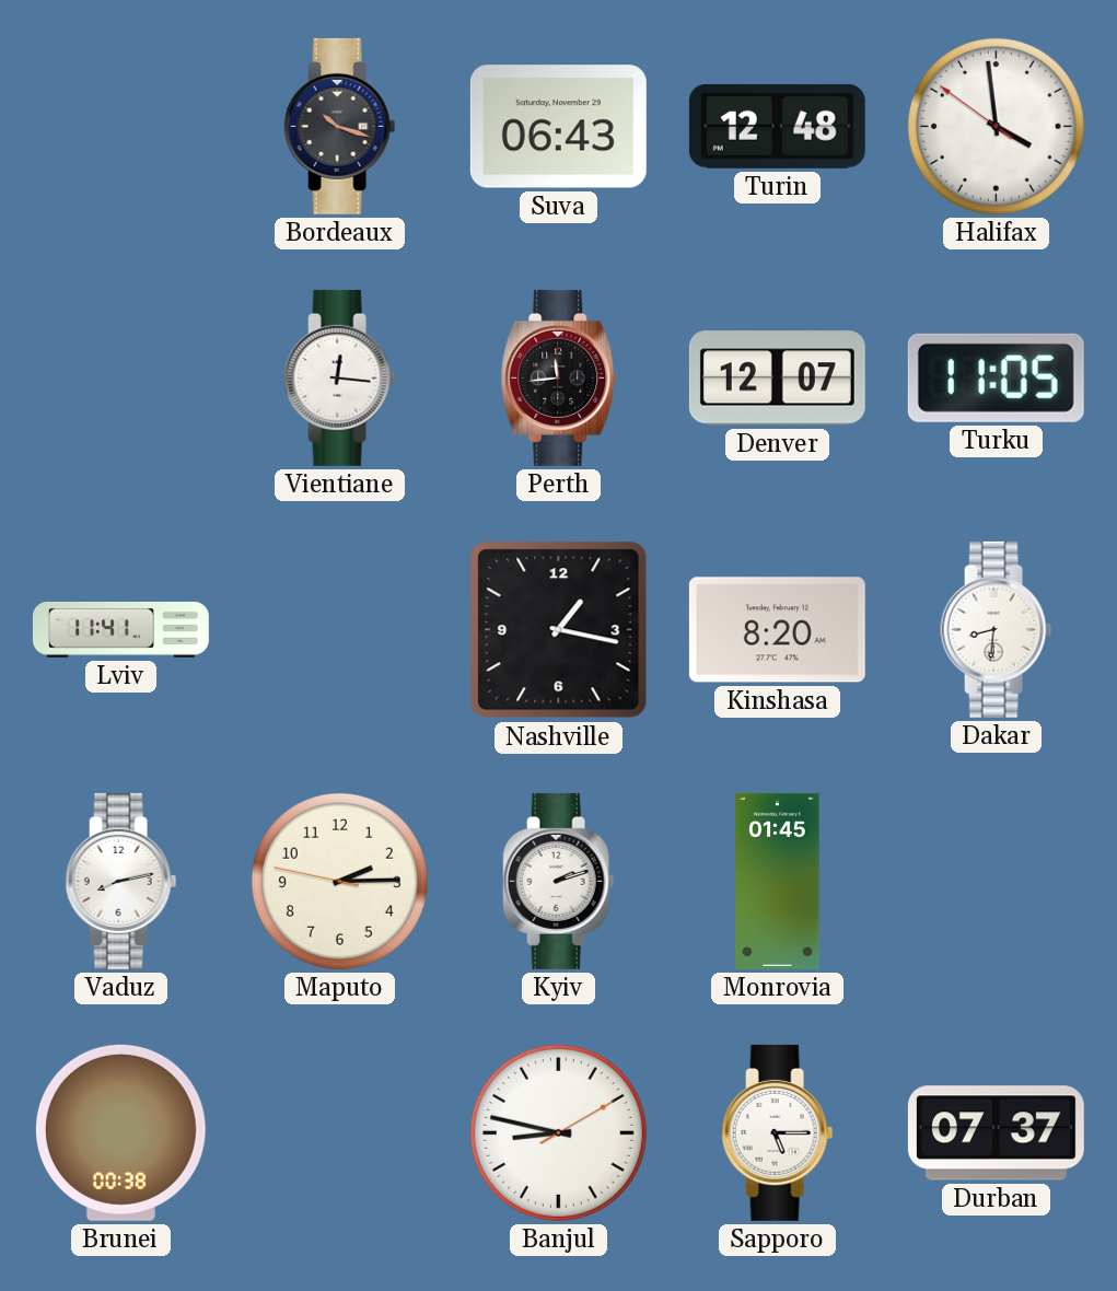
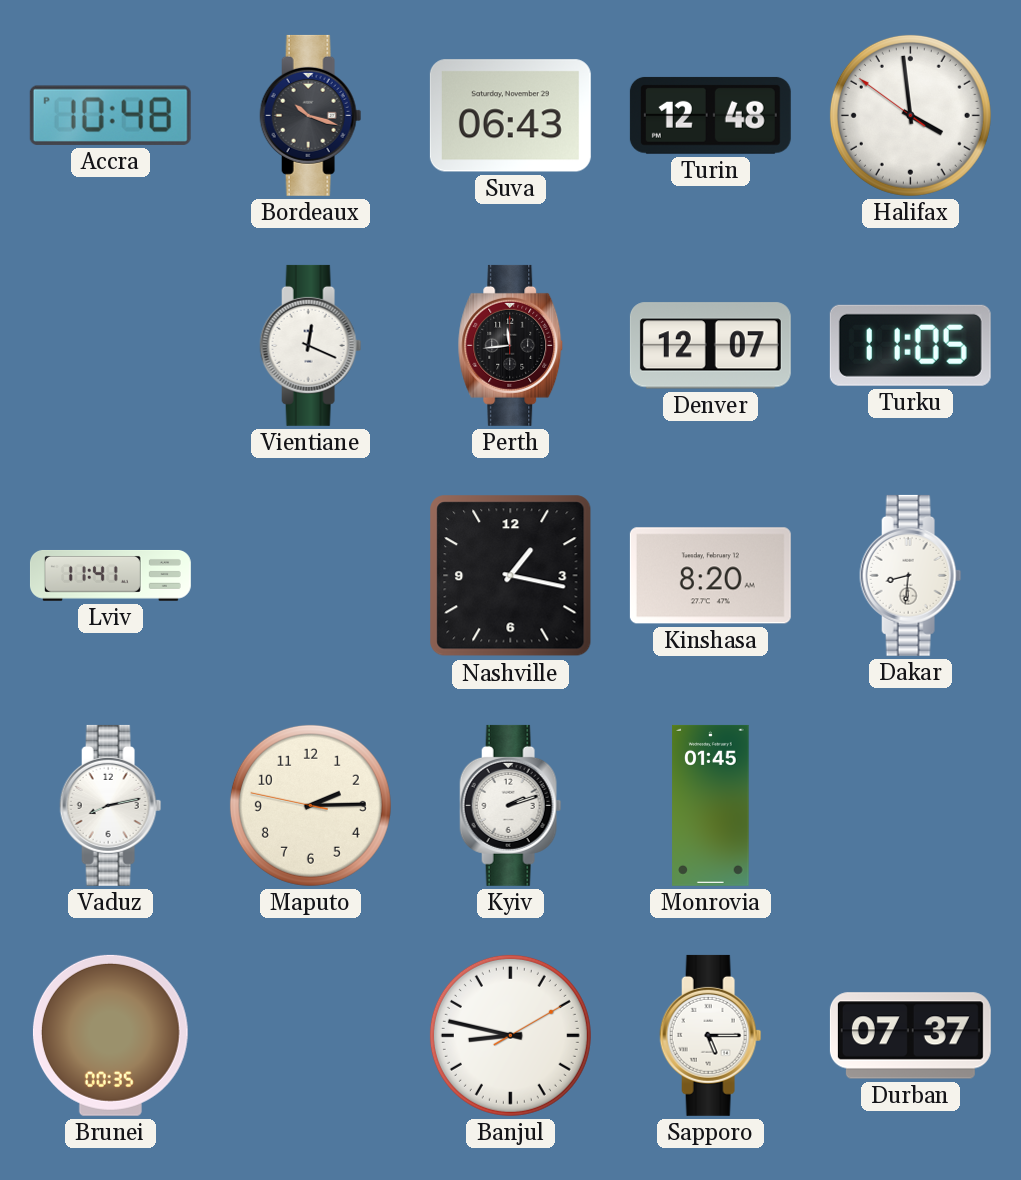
Accra: none -> 10:48 (110, 115)
Vientiane: 12:16 -> 12:19 (311, 345)
Brunei: 00:38 -> 00:35 (110, 1035)
